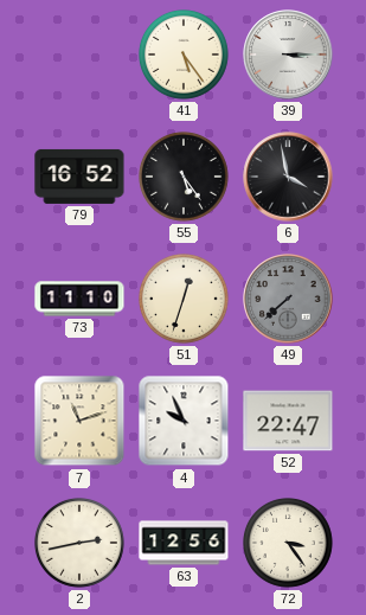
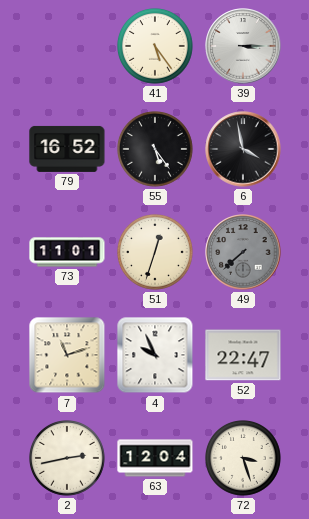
73: 11:10 -> 11:01 (67, 252)
63: 12:56 -> 12:04 (155, 458)
72: 3:24 -> 3:27 (244, 459)
